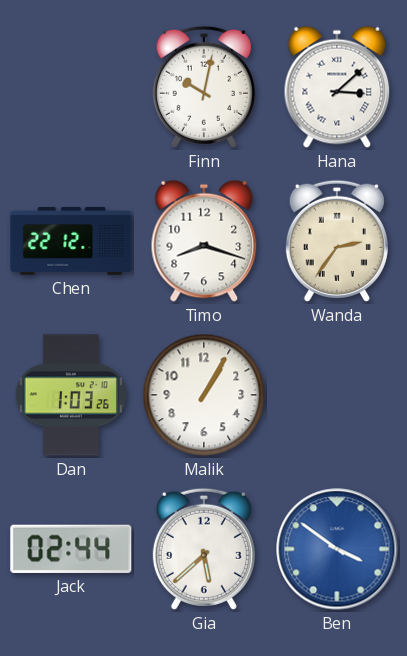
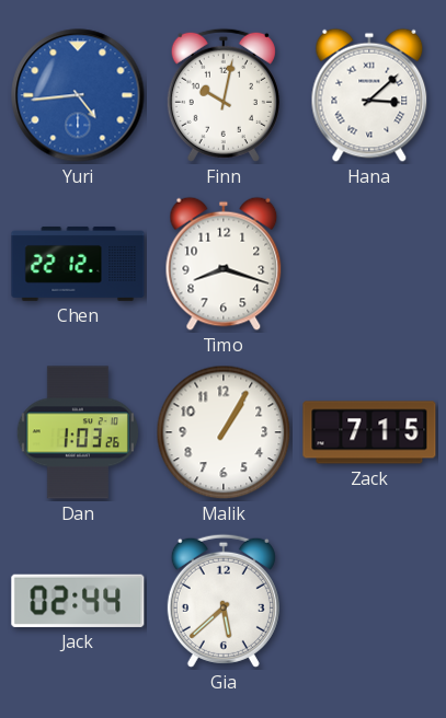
Yuri: none -> 4:44 (78, 95)
Wanda: 2:36 -> none (337, 241)
Zack: none -> 7:15 (369, 432)
Ben: 3:51 -> none (337, 549)
